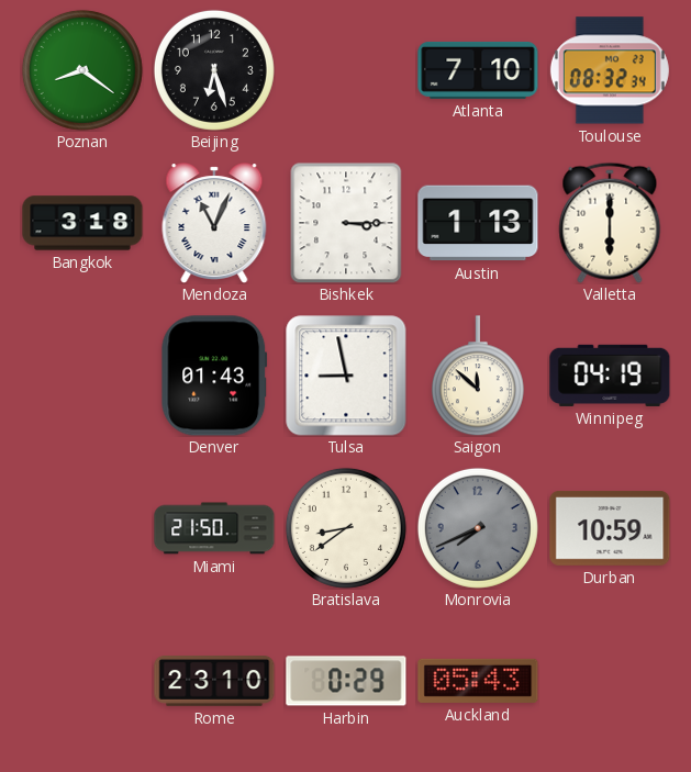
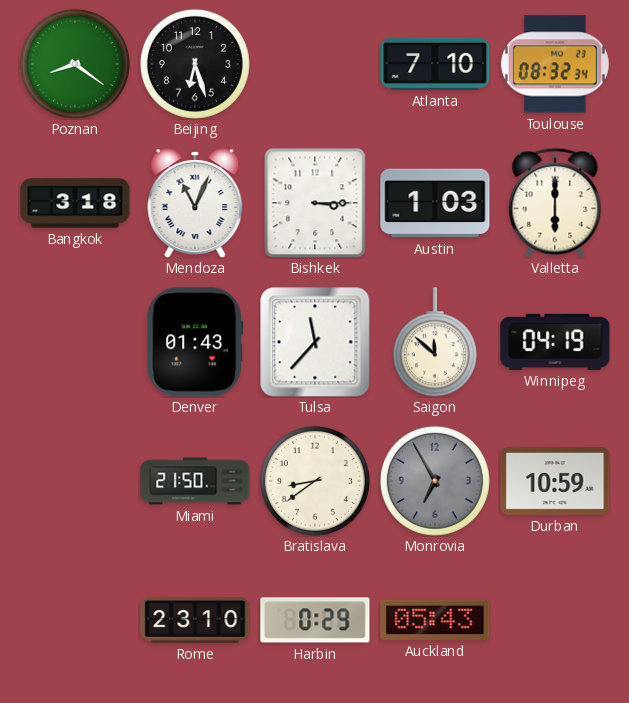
Austin: 1:13 -> 1:03 (435, 203)
Tulsa: 8:58 -> 11:37 (315, 342)
Monrovia: 7:41 -> 6:55 (435, 481)
